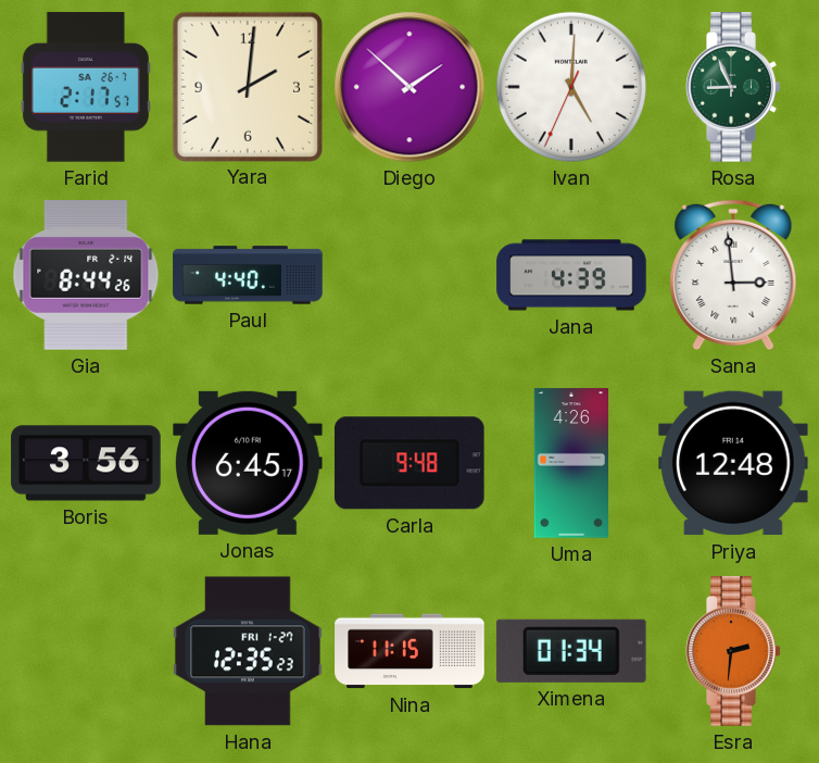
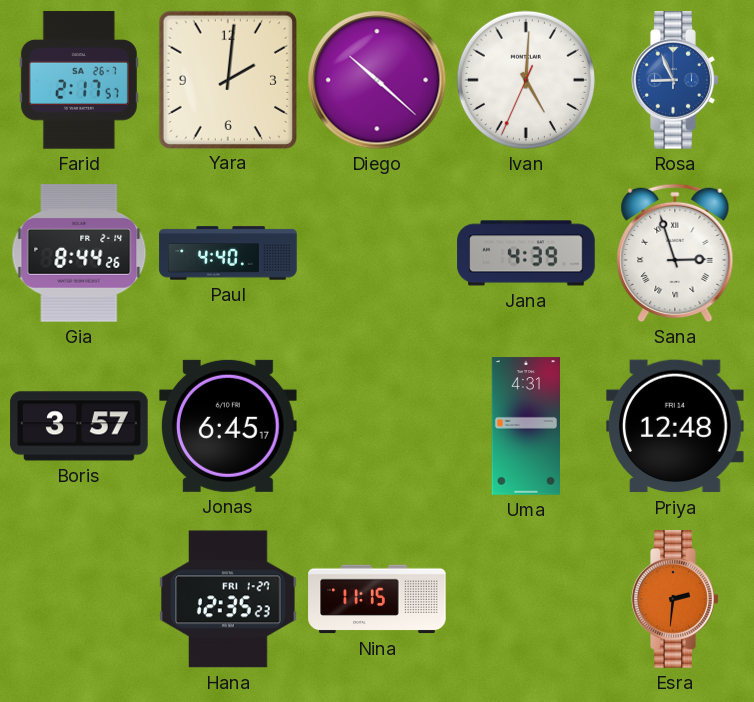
Diego: 1:52 -> 10:22 (377, 80)
Rosa dial: green -> blue (675, 80)
Sana: 2:59 -> 2:57 (675, 253)
Boris: 3:56 -> 3:57 (79, 426)
Carla: 9:48 -> none (409, 463)
Uma: 4:26 -> 4:31 (526, 426)
Ximena: 01:34 -> none (571, 651)
